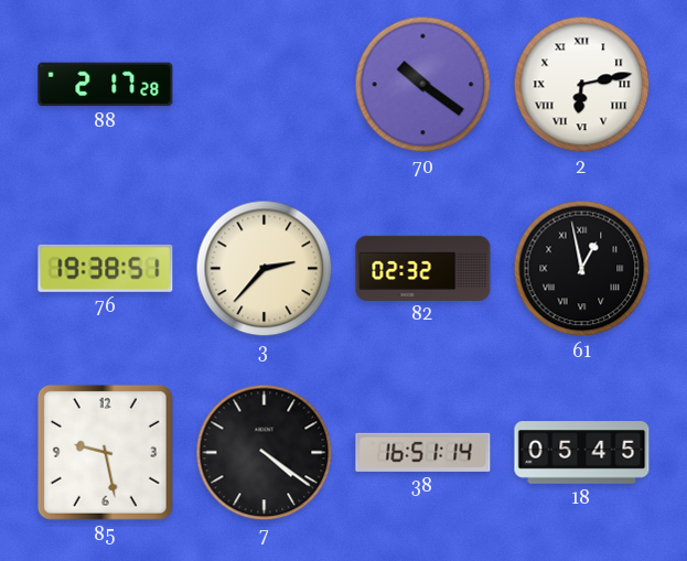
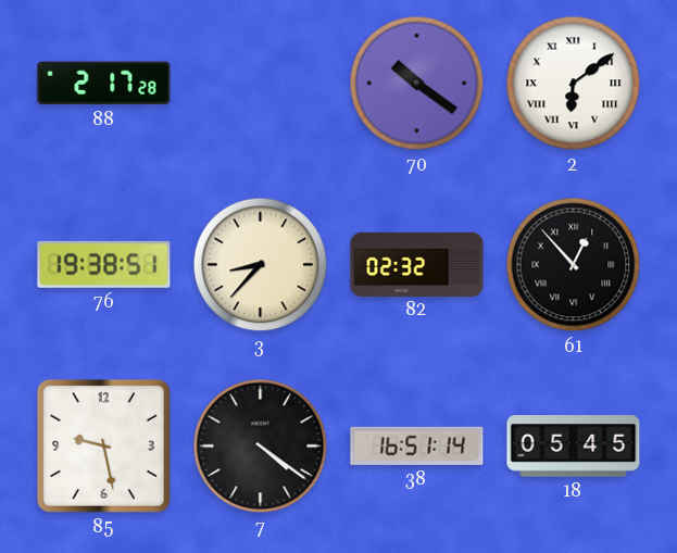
2: 6:13 -> 6:09 (574, 84)
3: 2:37 -> 8:37 (261, 265)
61: 12:58 -> 12:53 (574, 265)
